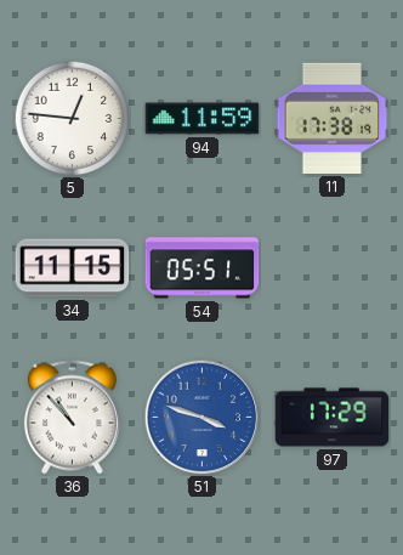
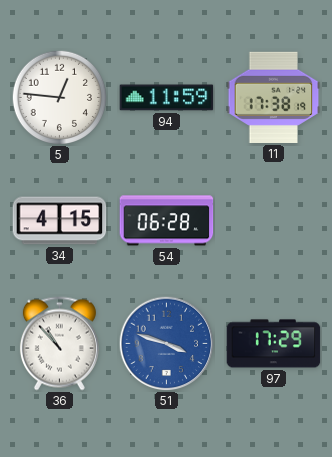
34: 11:15 -> 4:15 (60, 221)
54: 05:51 -> 06:28 (167, 221)
